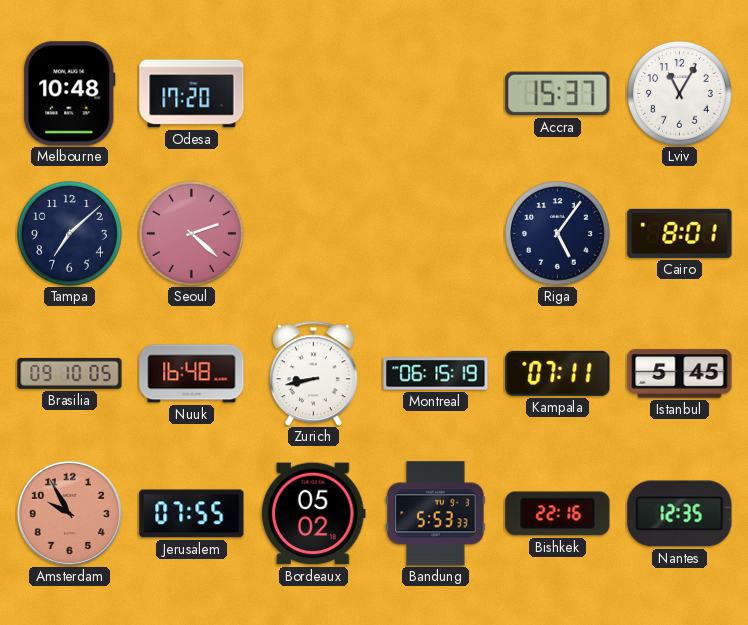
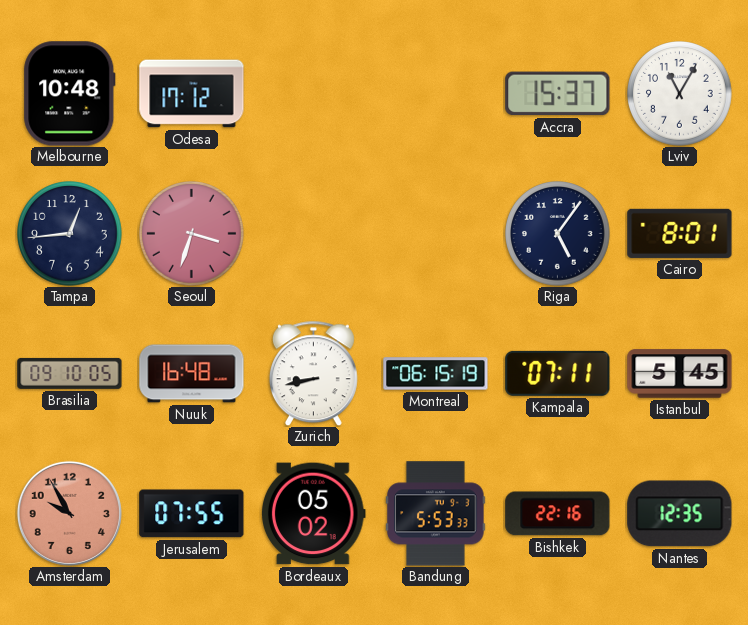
Odesa: 17:20 -> 17:12 (192, 94)
Tampa: 7:08 -> 12:44 (70, 234)
Seoul: 2:22 -> 3:33 (192, 234)
